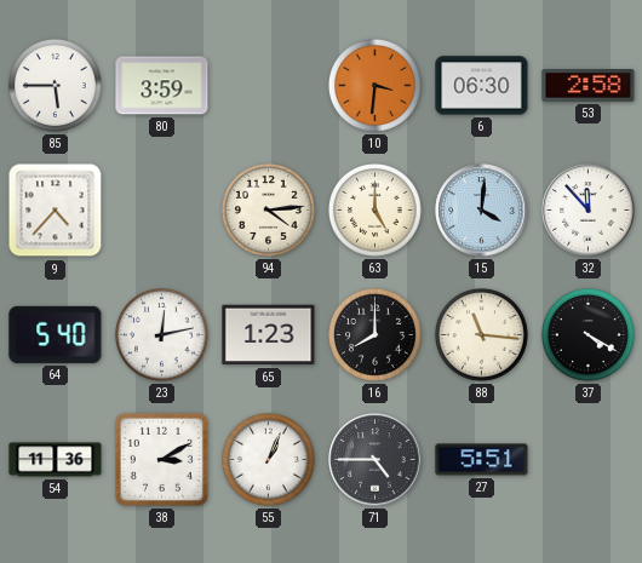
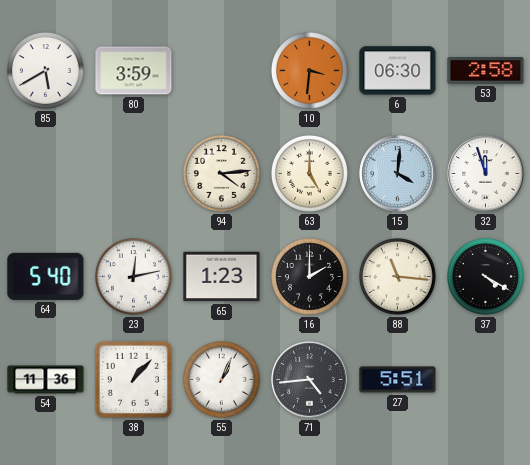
85: 5:45 -> 5:40 (46, 71)
9: 4:37 -> none (56, 211)
32: 11:53 -> 11:57 (486, 174)
16: 8:00 -> 2:00 (310, 277)
38: 3:10 -> 1:07 (133, 379)
71: 4:45 -> 4:44 (310, 380)
